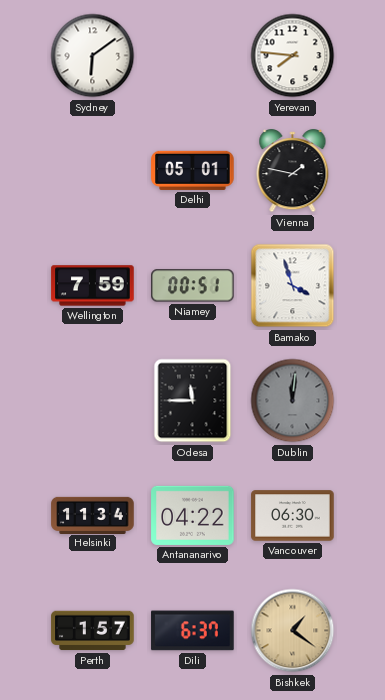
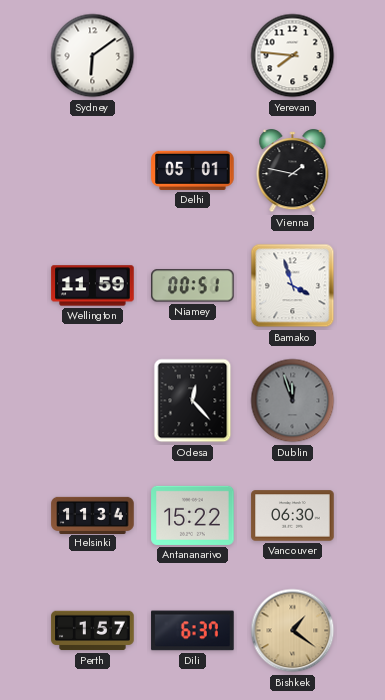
Wellington: 7:59 -> 11:59 (93, 286)
Odesa: 11:45 -> 12:23 (193, 401)
Dublin: 12:01 -> 11:57 (293, 401)
Antananarivo: 04:22 -> 15:22 (193, 515)
